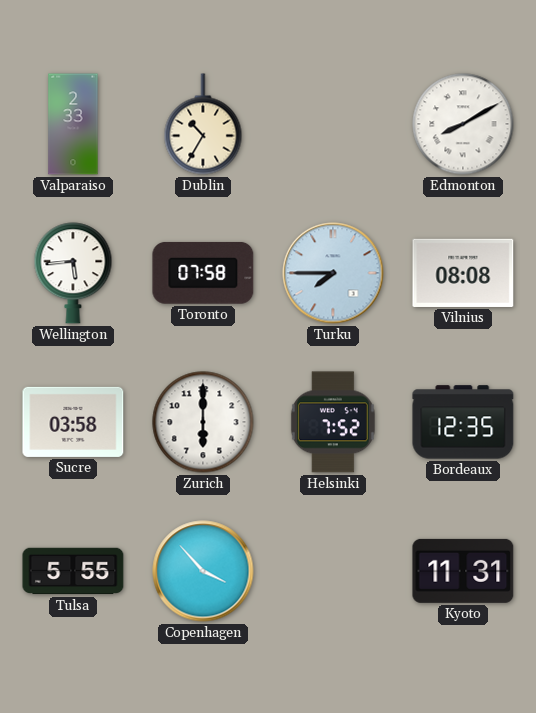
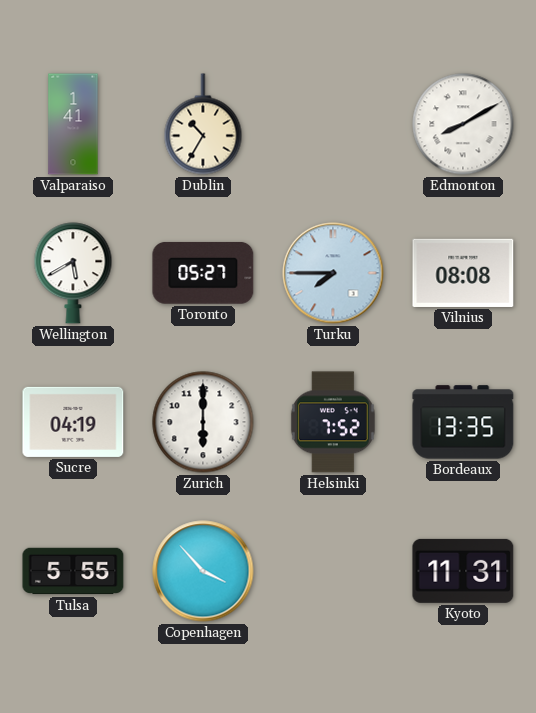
Valparaiso: 2:33 -> 1:41 (73, 124)
Wellington: 5:44 -> 5:40 (73, 273)
Toronto: 07:58 -> 05:27 (203, 273)
Sucre: 03:58 -> 04:19 (73, 422)
Bordeaux: 12:35 -> 13:35 (463, 422)
